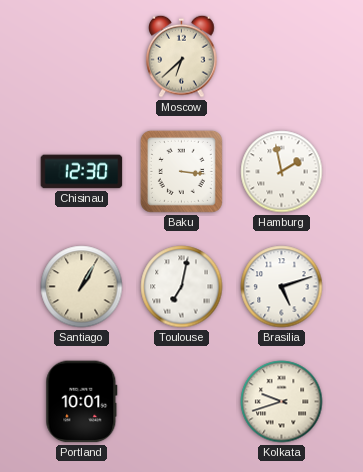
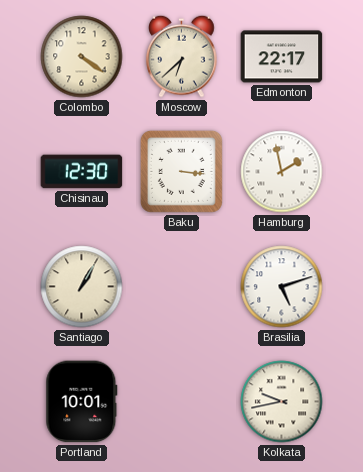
Colombo: none -> 4:21 (82, 57)
Edmonton: none -> 22:17 (282, 57)
Toulouse: 7:02 -> none (182, 287)
Kolkata: 9:42 -> 9:43 (282, 402)
